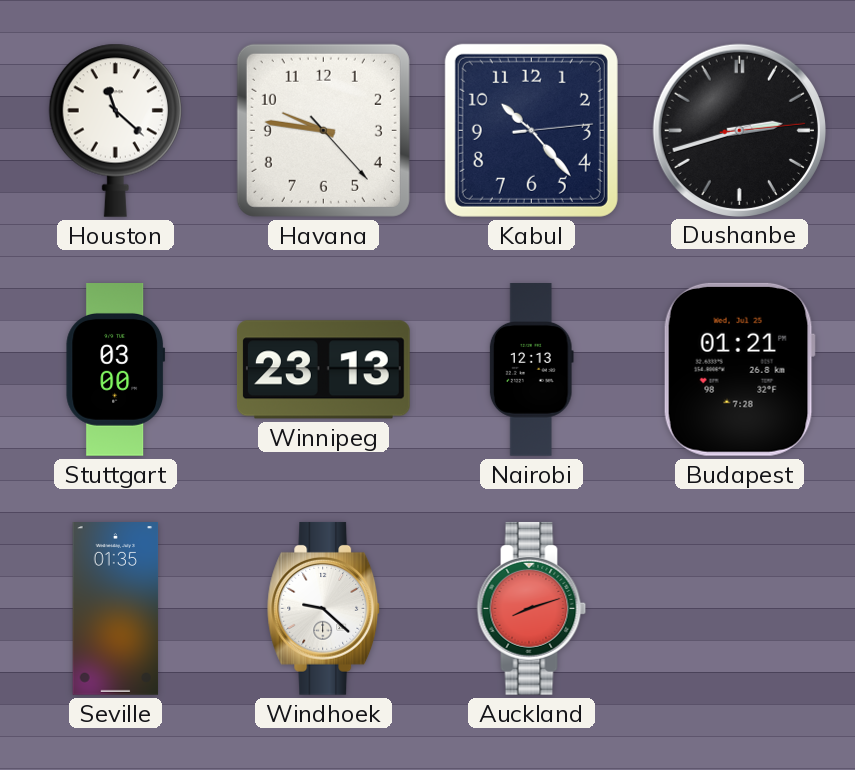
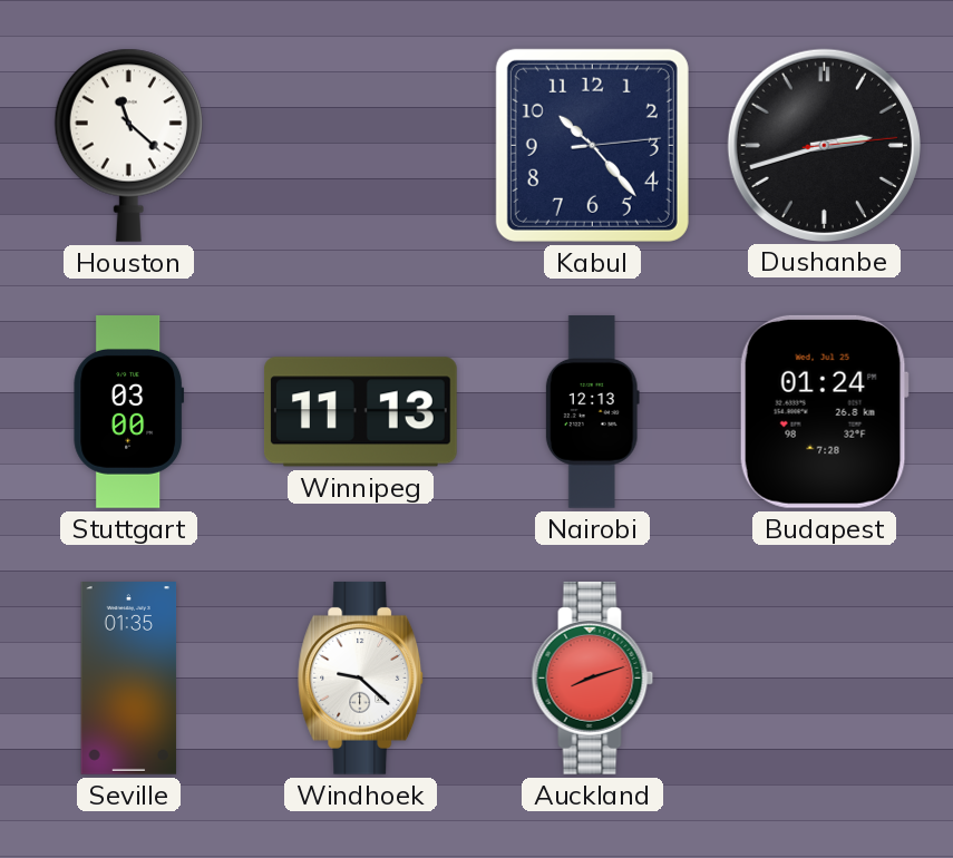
Havana: 9:46 -> none (323, 130)
Winnipeg: 23:13 -> 11:13 (360, 412)
Budapest: 01:21 -> 01:24 (824, 411)
